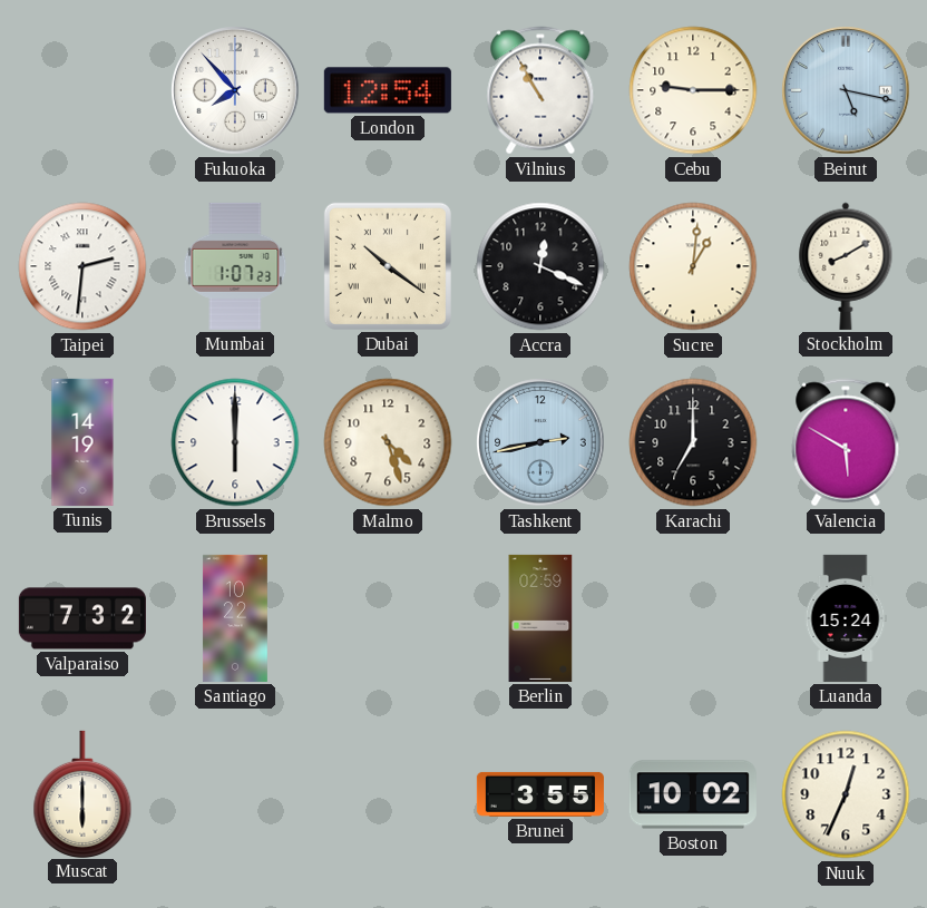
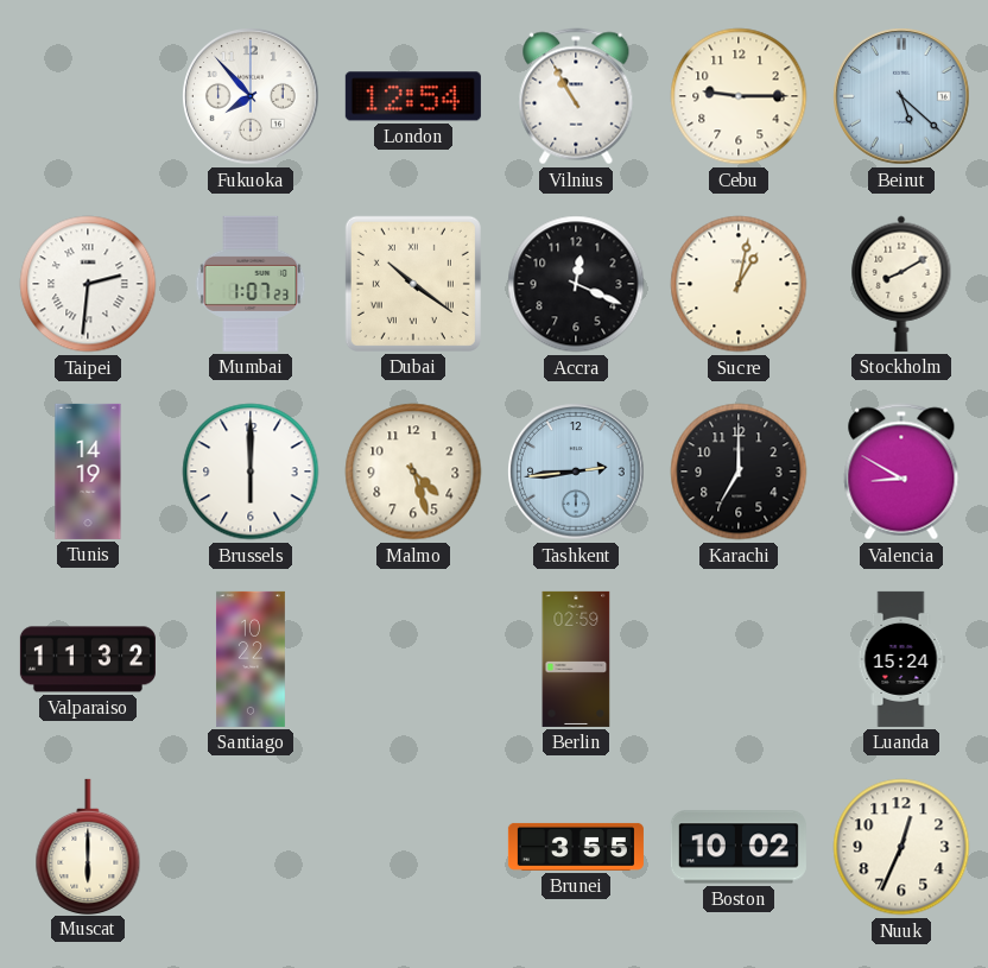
Beirut: 5:17 -> 5:22 (902, 97)
Sucre: 1:01 -> 1:02 (739, 284)
Tashkent: 2:43 -> 2:44 (577, 473)
Valencia: 5:50 -> 8:50 (901, 472)
Valparaiso: 7:32 -> 11:32 (88, 659)
